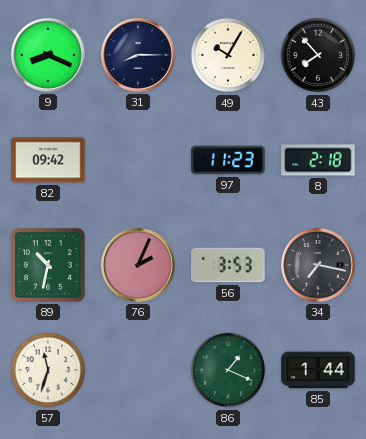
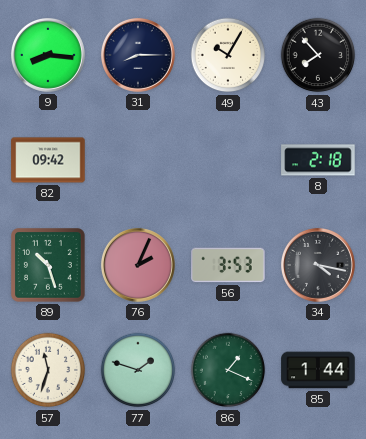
9: 8:19 -> 8:16 (48, 55)
97: 11:23 -> none (228, 160)
89: 10:32 -> 10:27 (49, 266)
34: 7:17 -> 4:17 (318, 265)
77: none -> 1:48 (138, 370)
